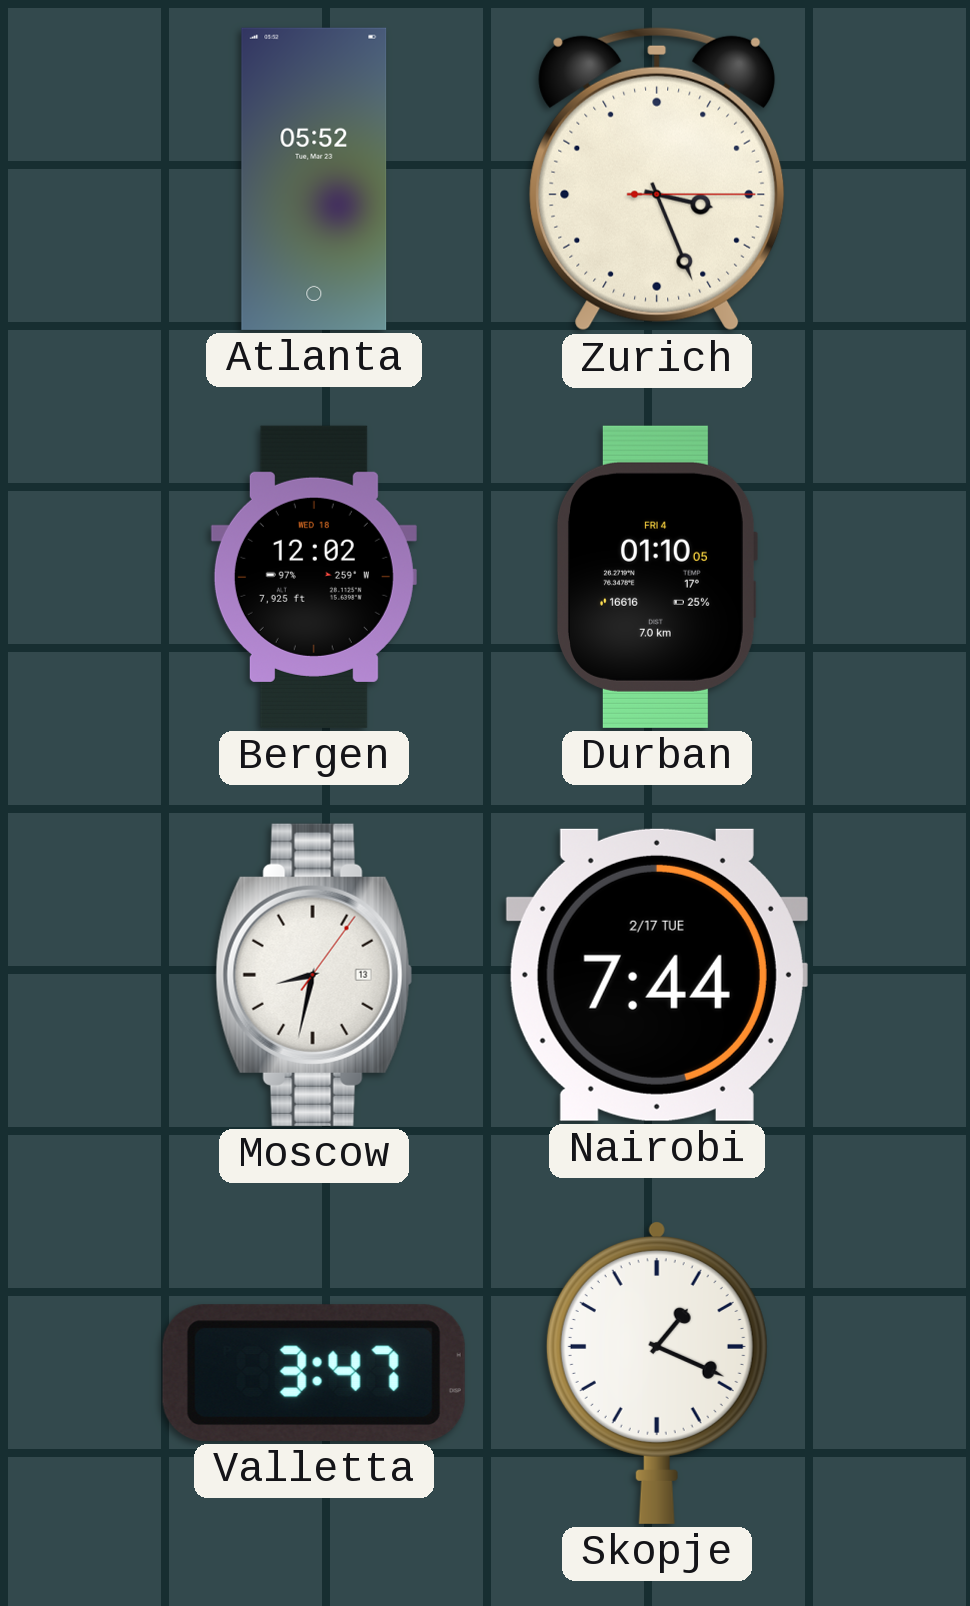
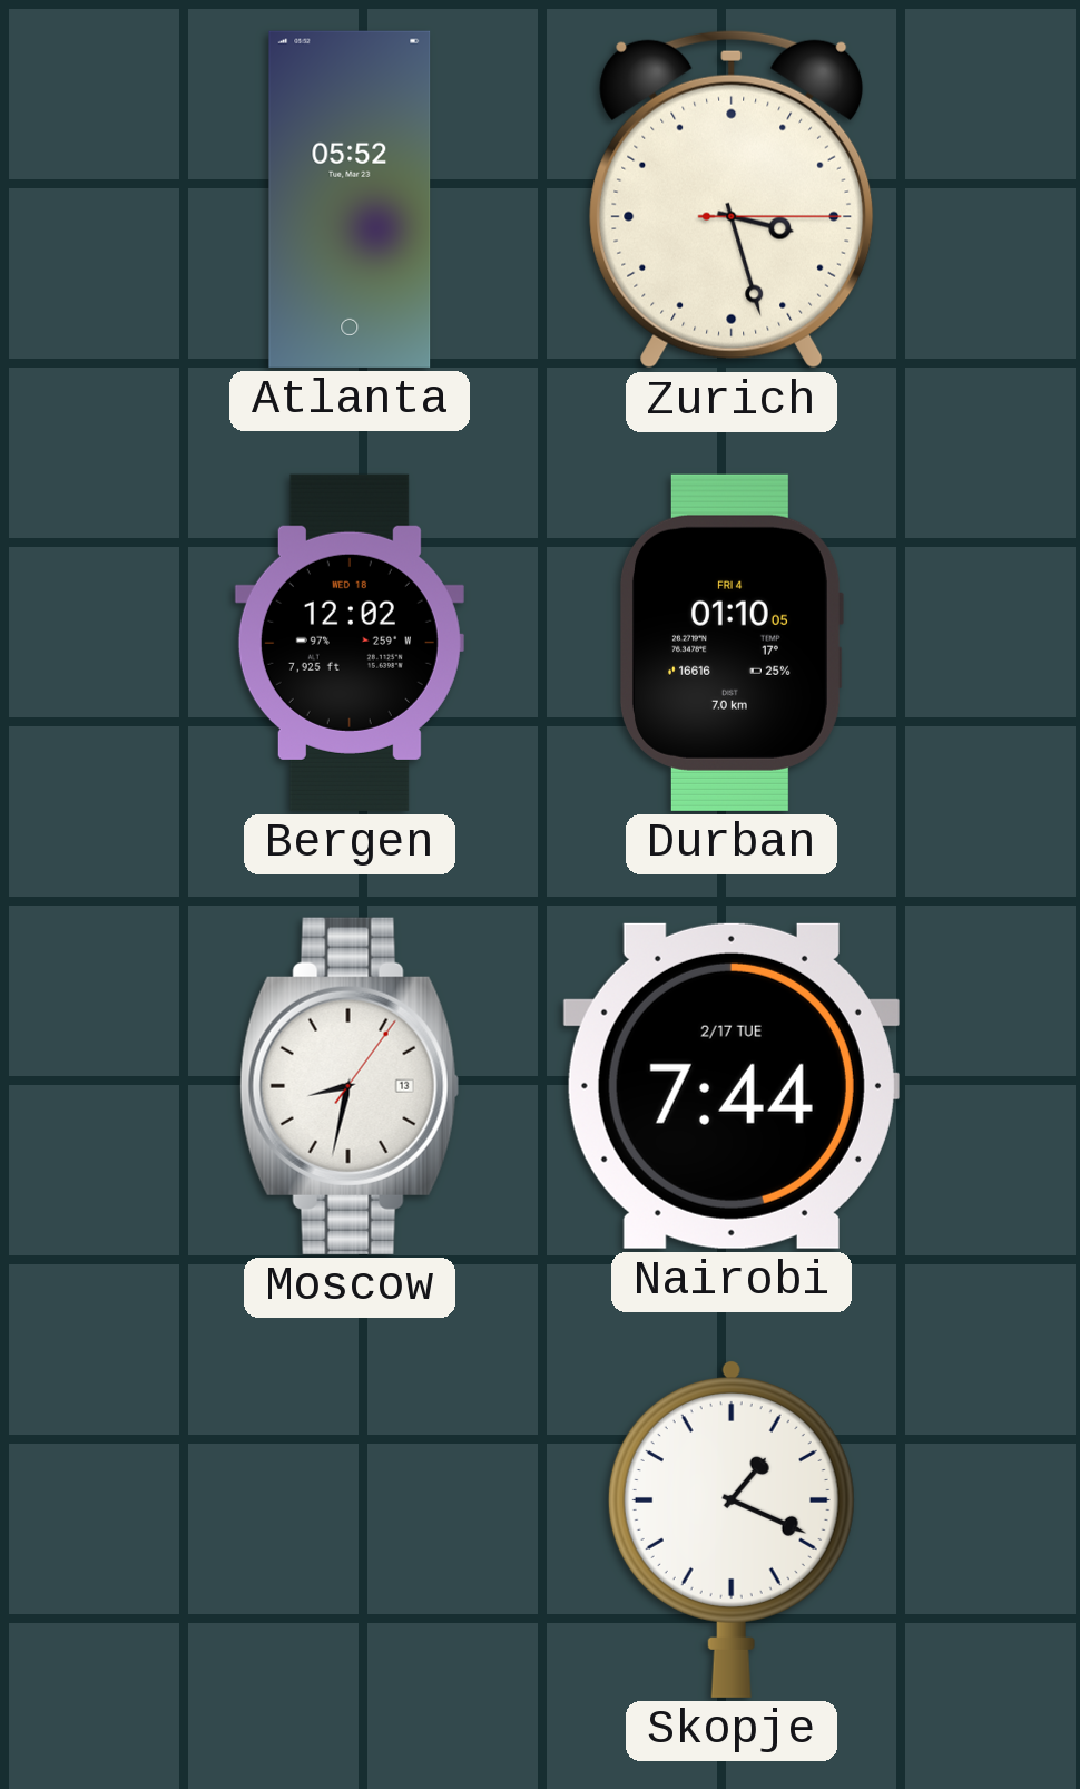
Zurich: 3:26 -> 3:27 (732, 199)
Valletta: 3:47 -> none (314, 1373)
